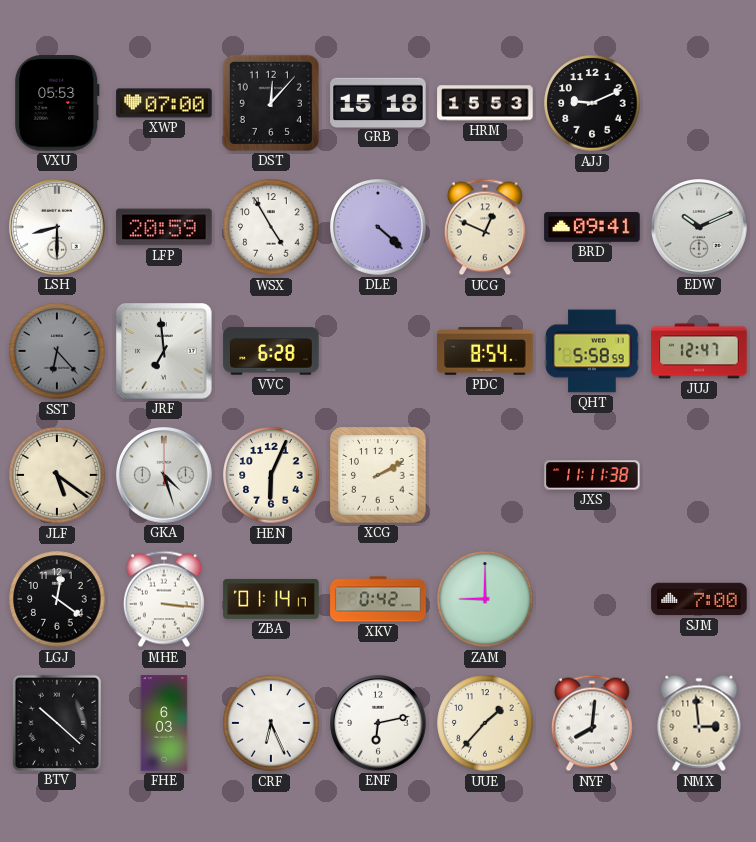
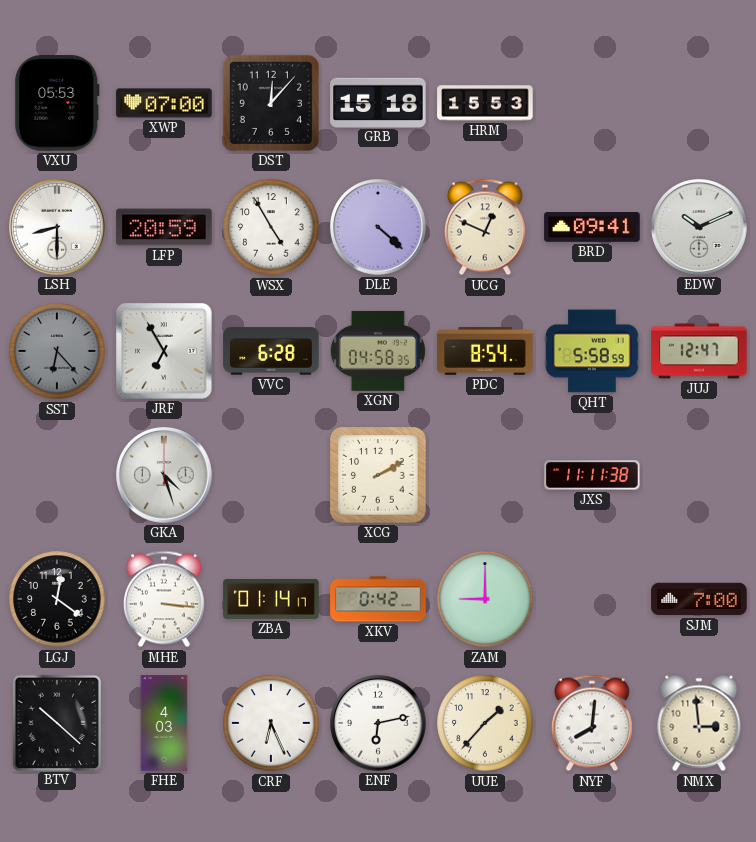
AJJ: 9:11 -> none (592, 103)
JRF: 6:59 -> 6:55 (164, 351)
XGN: none -> 04:58 (378, 351)
JLF: 5:21 -> none (57, 475)
HEN: 6:04 -> none (271, 475)
FHE: 6:03 -> 4:03 (164, 723)
